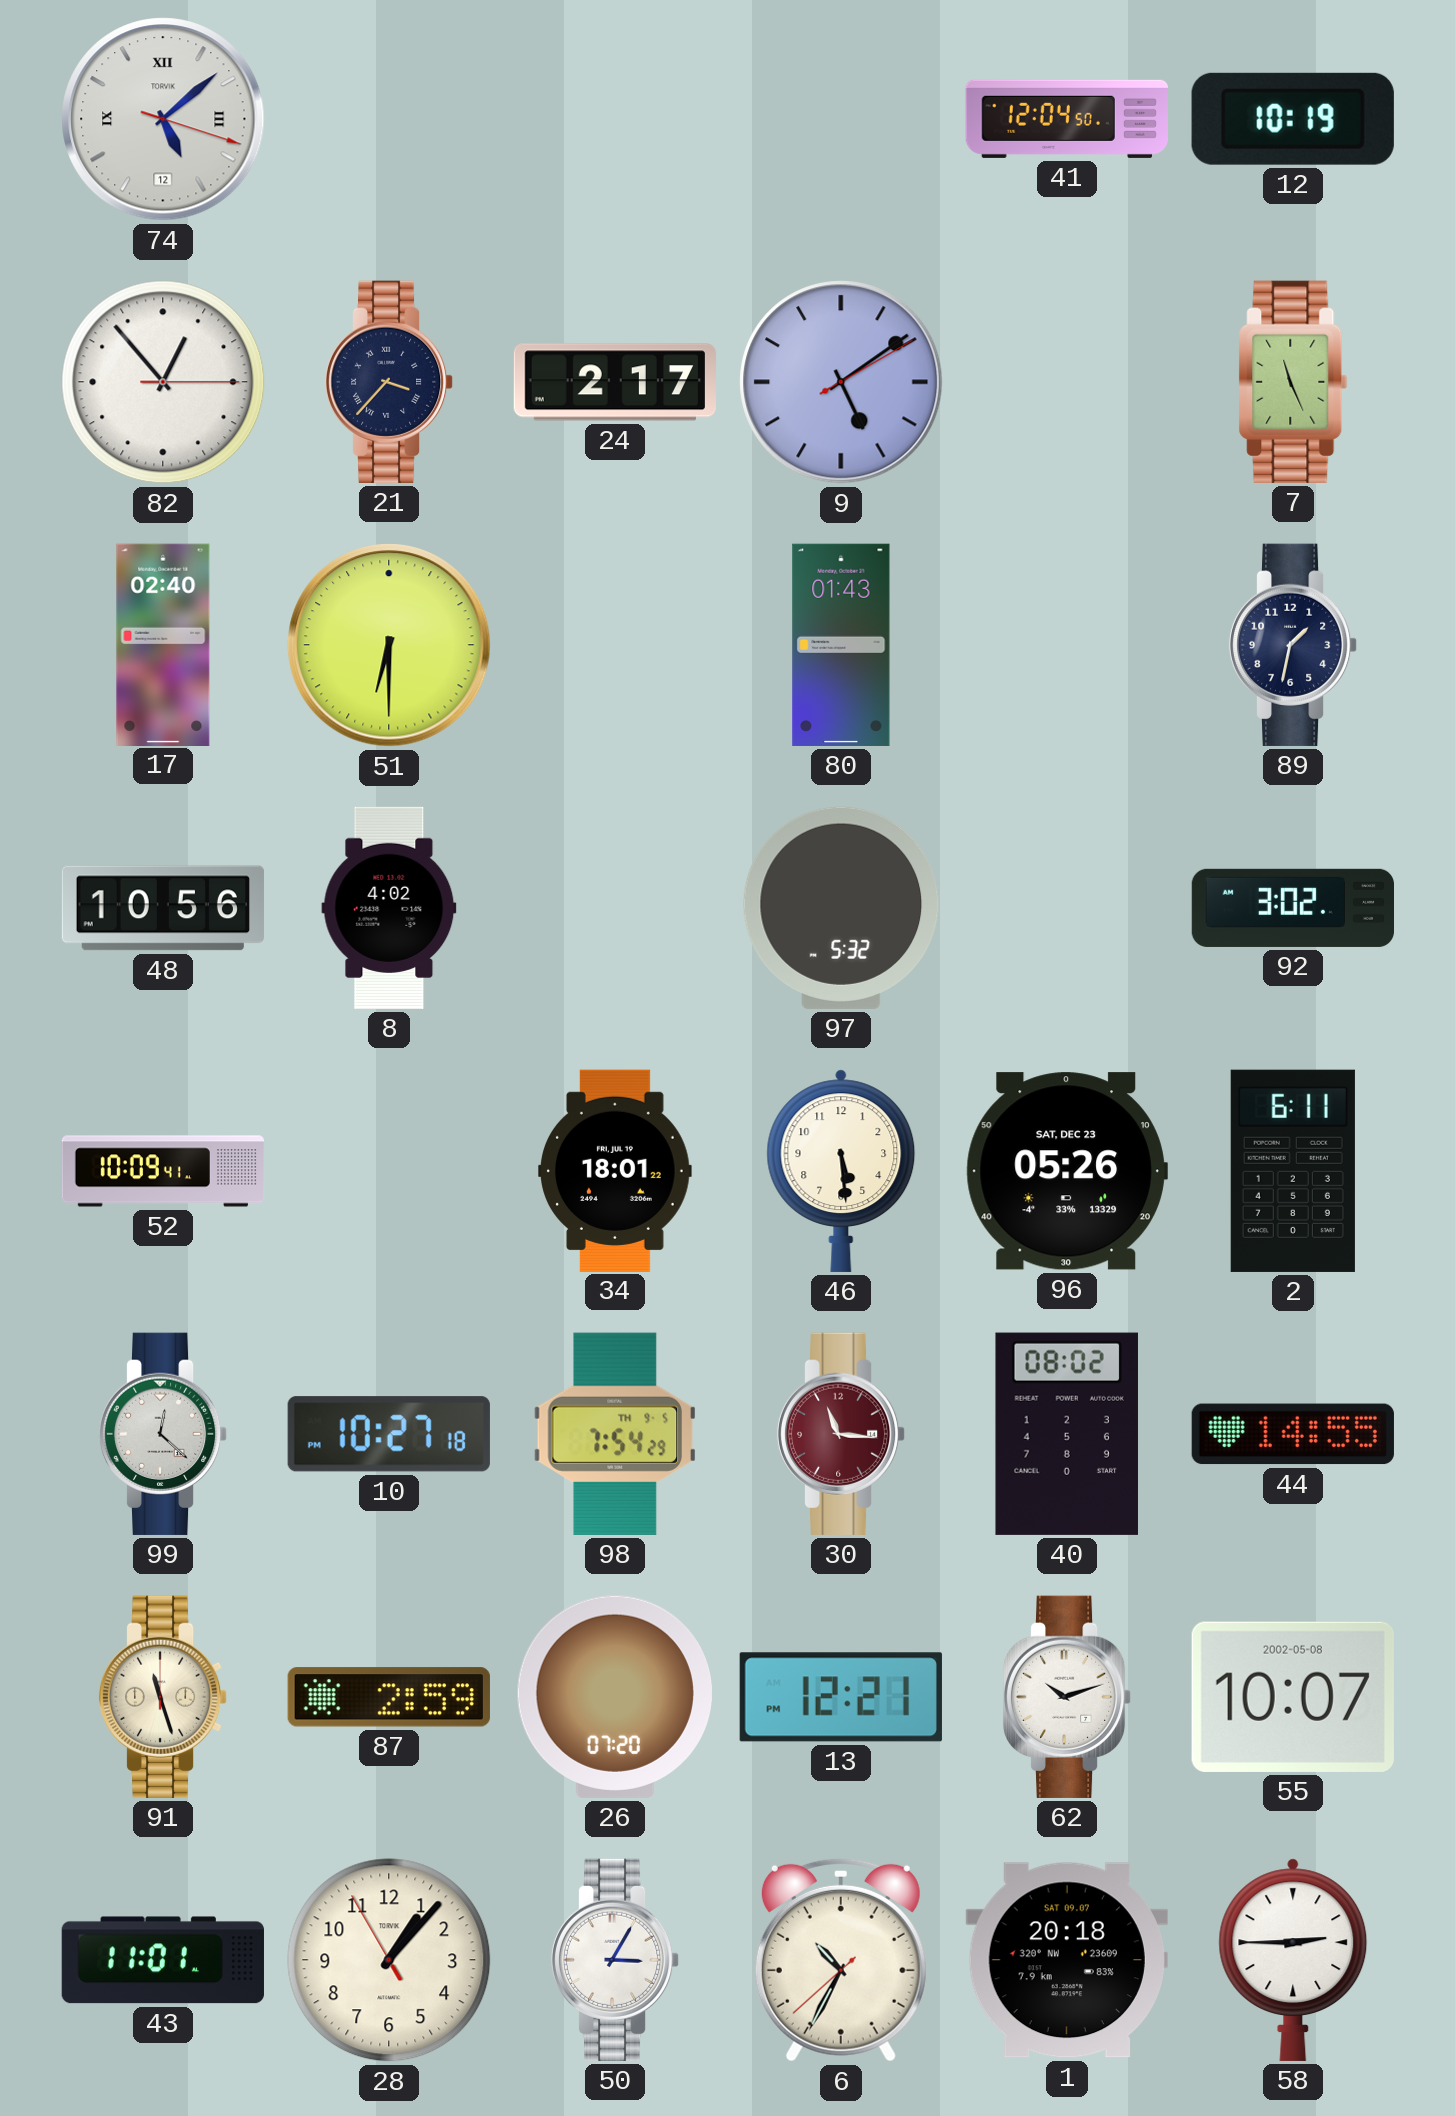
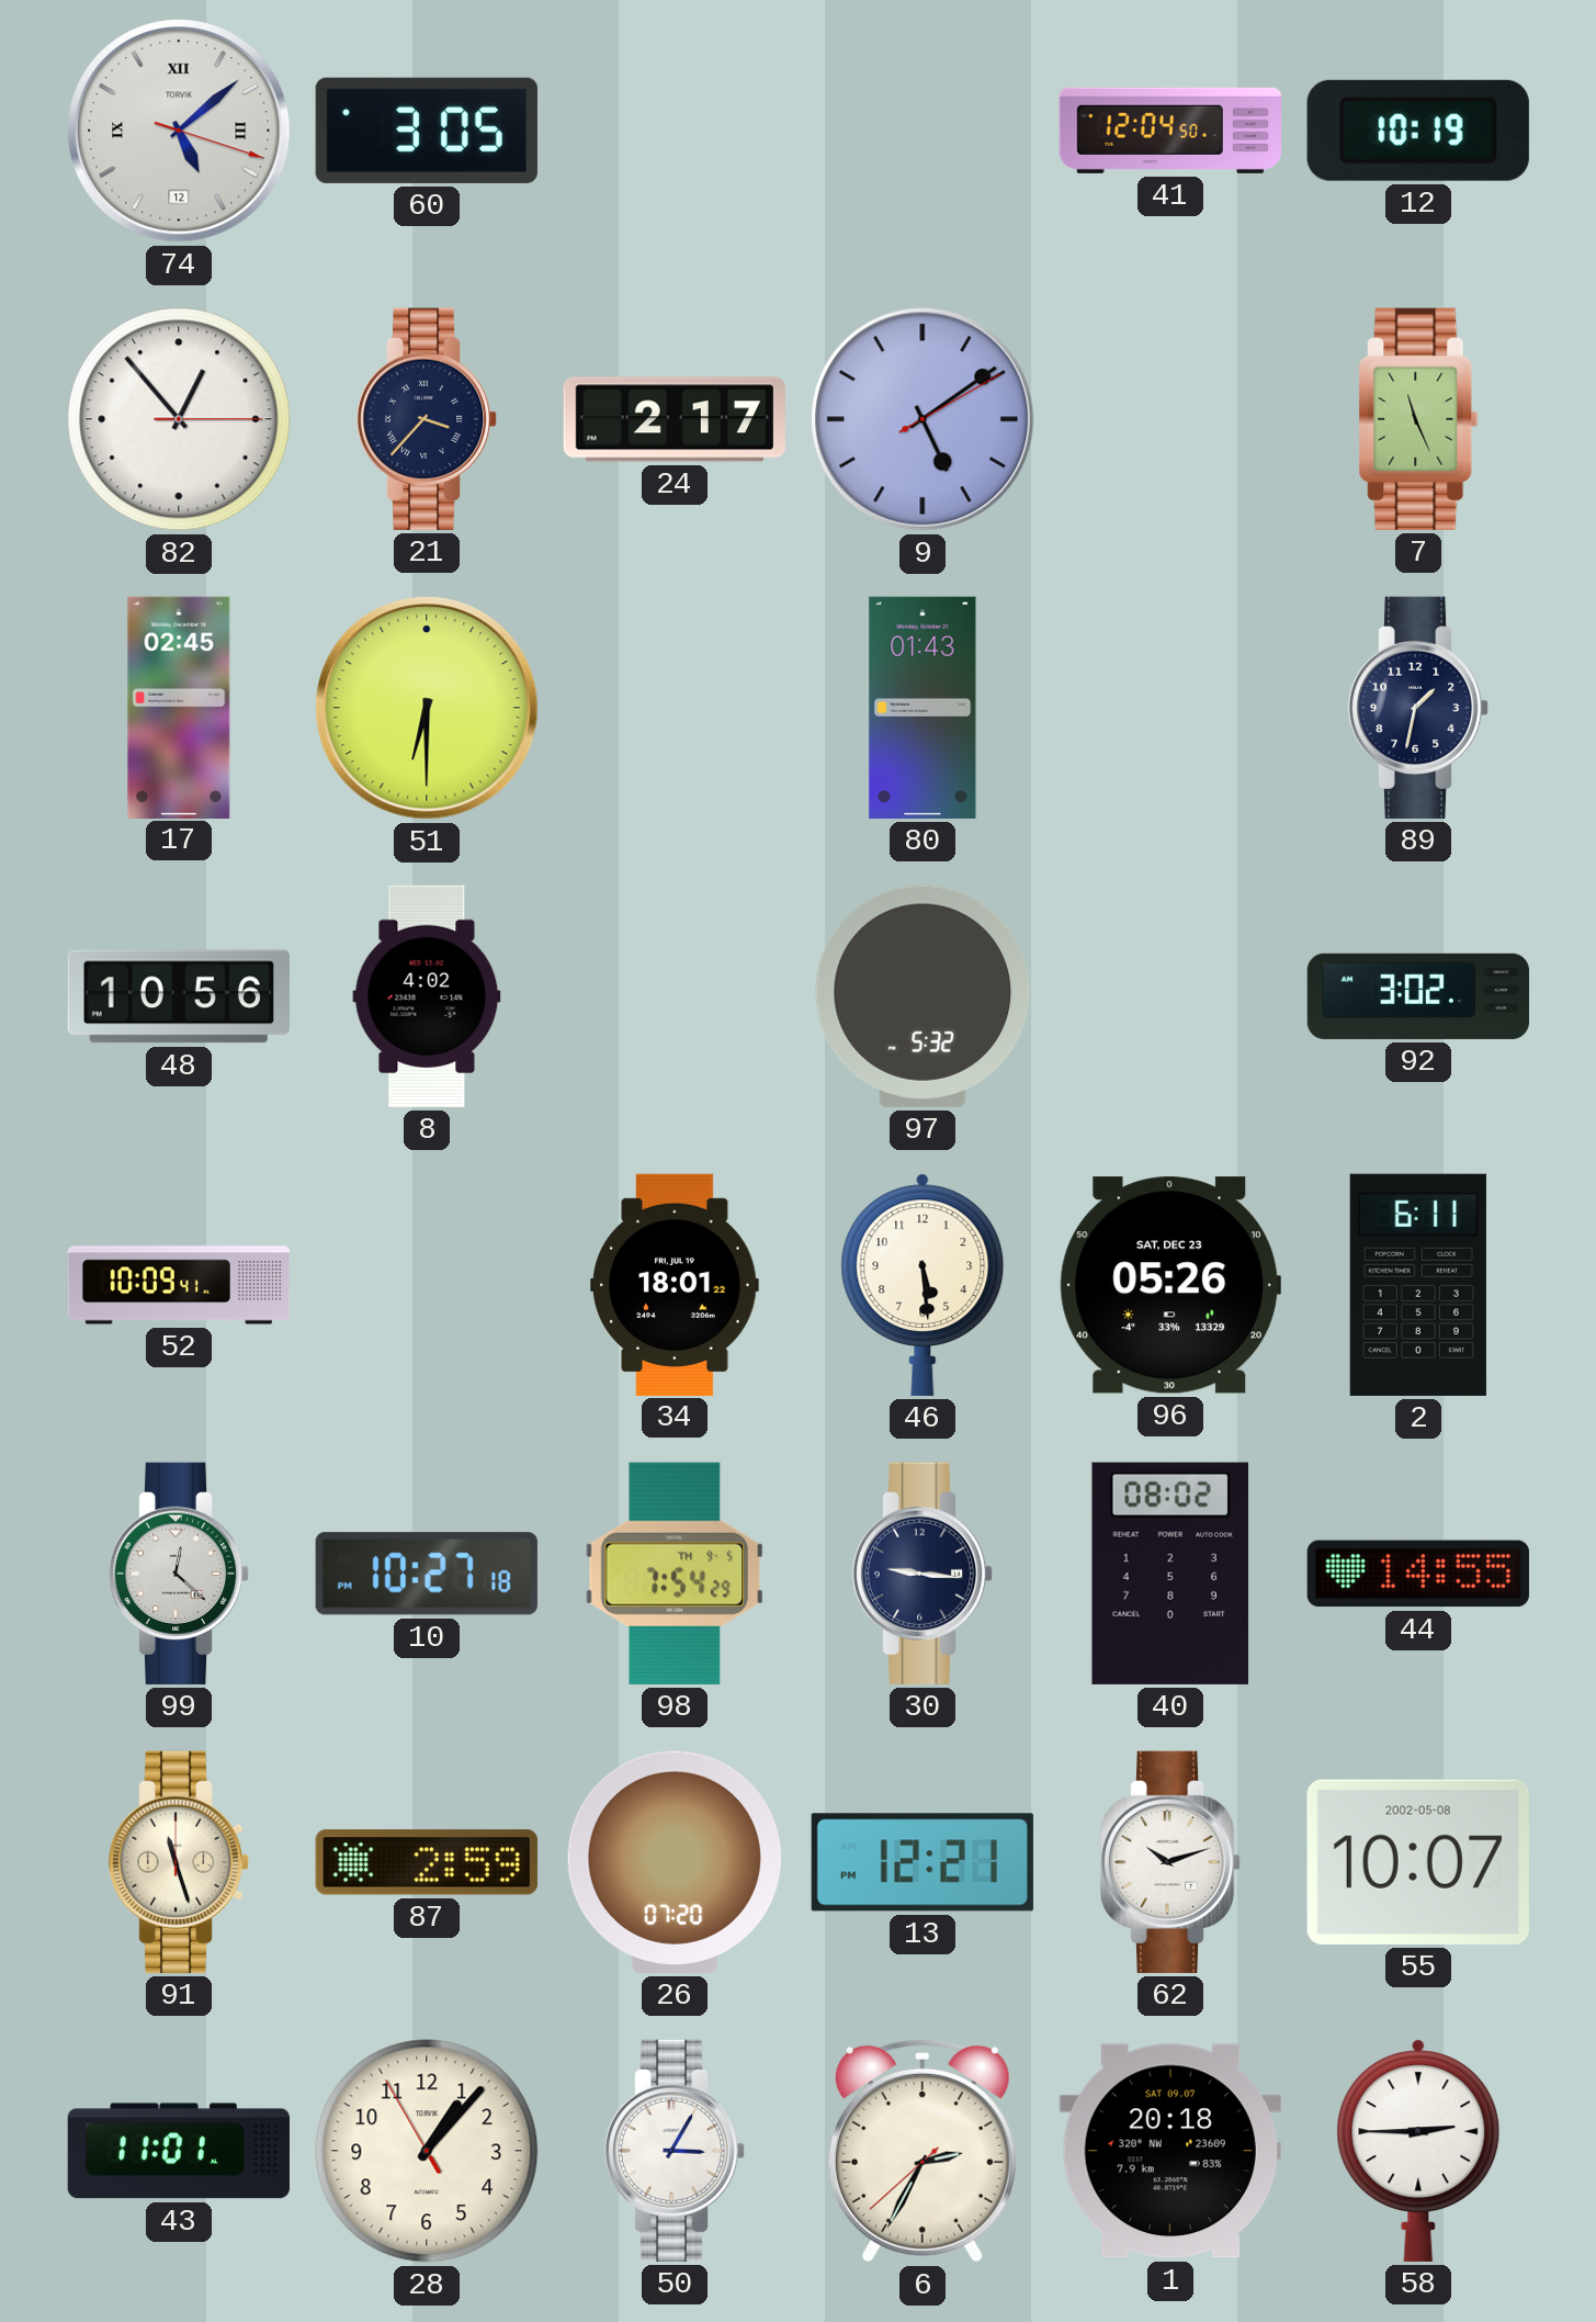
60: none -> 3:05 (427, 131)
17: 02:40 -> 02:45 (179, 707)
30: 11:16 -> 9:16 (922, 1574)
30 dial: burgundy -> navy (922, 1574)
6: 10:34 -> 2:34 (922, 2151)
